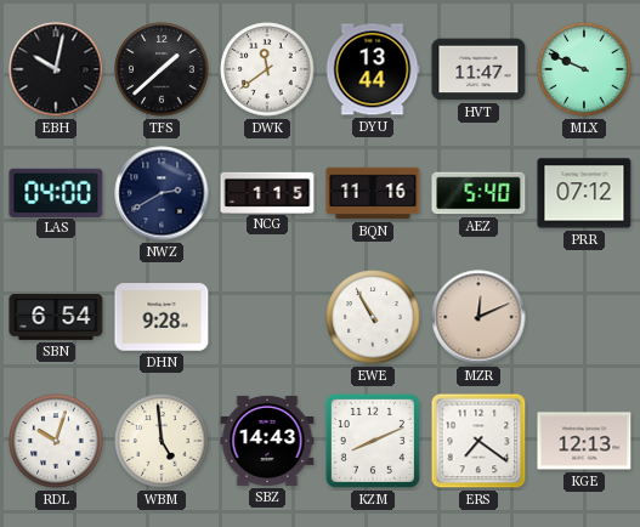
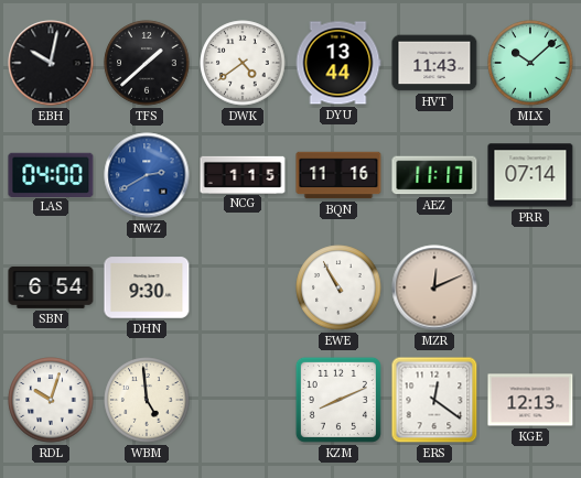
DWK: 11:39 -> 4:39 (243, 63)
HVT: 11:47 -> 11:43 (434, 63)
MLX: 9:49 -> 10:08 (530, 63)
NWZ dial: navy -> blue (147, 175)
AEZ: 5:40 -> 11:17 (434, 175)
PRR: 07:12 -> 07:14 (530, 175)
DHN: 9:28 -> 9:30 (147, 287)
SBZ: 14:43 -> none (267, 441)
ERS: 7:21 -> 12:21 (434, 400)
